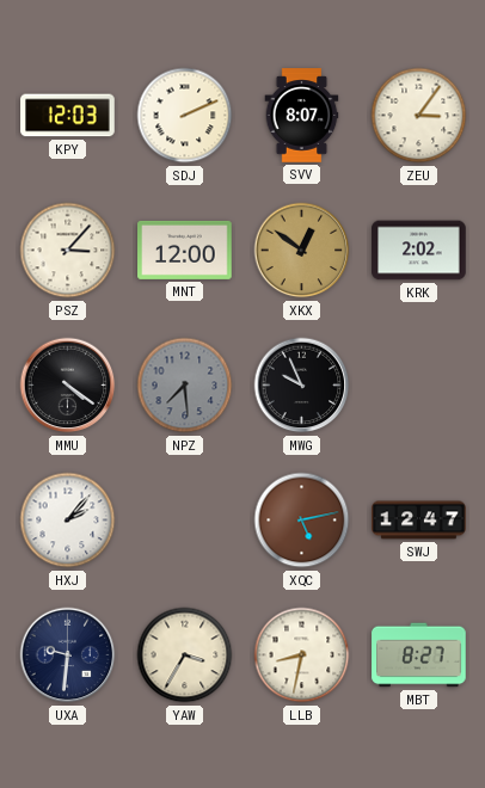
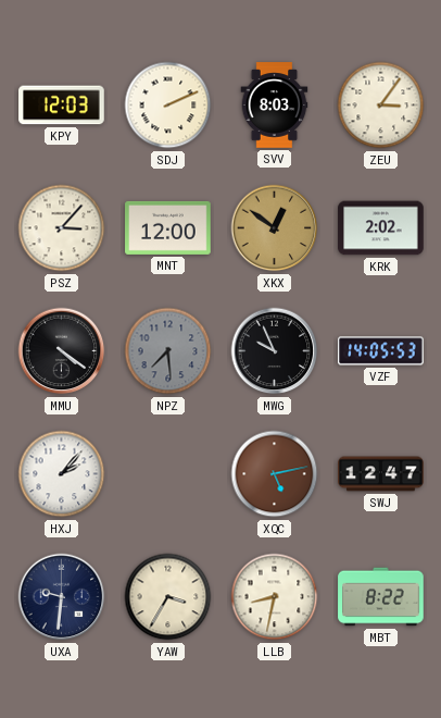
SVV: 8:07 -> 8:03 (275, 106)
VZF: none -> 14:05 (381, 351)
MBT: 8:27 -> 8:22 (381, 597)
